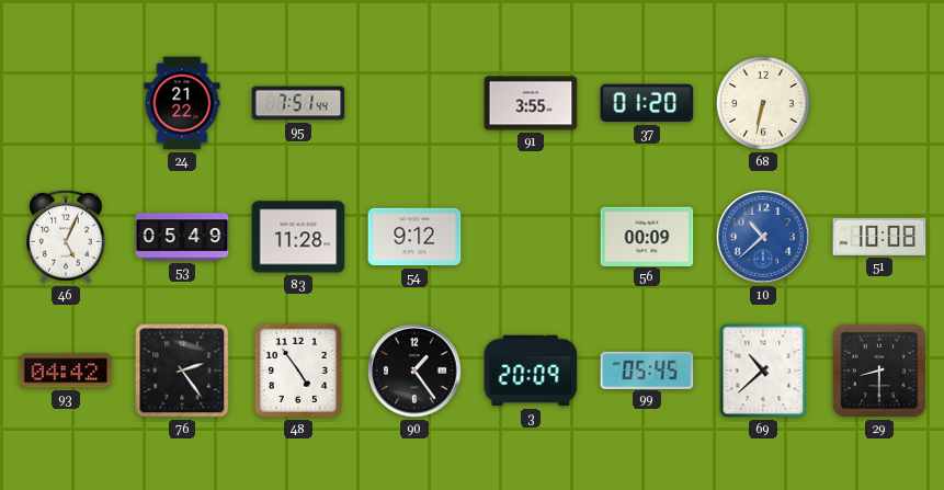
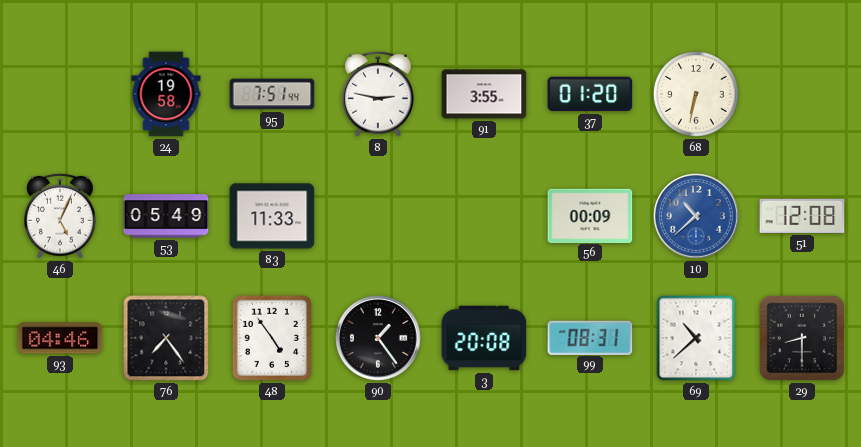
24: 21:22 -> 19:58 (166, 94)
8: none -> 2:47 (379, 94)
83: 11:28 -> 11:33 (272, 216)
54: 9:12 -> none (414, 237)
51: 10:08 -> 12:08 (802, 216)
93: 04:42 -> 04:46 (60, 338)
76: 2:24 -> 7:24 (166, 338)
3: 20:09 -> 20:08 (484, 338)
99: 05:45 -> 08:31 (590, 337)
